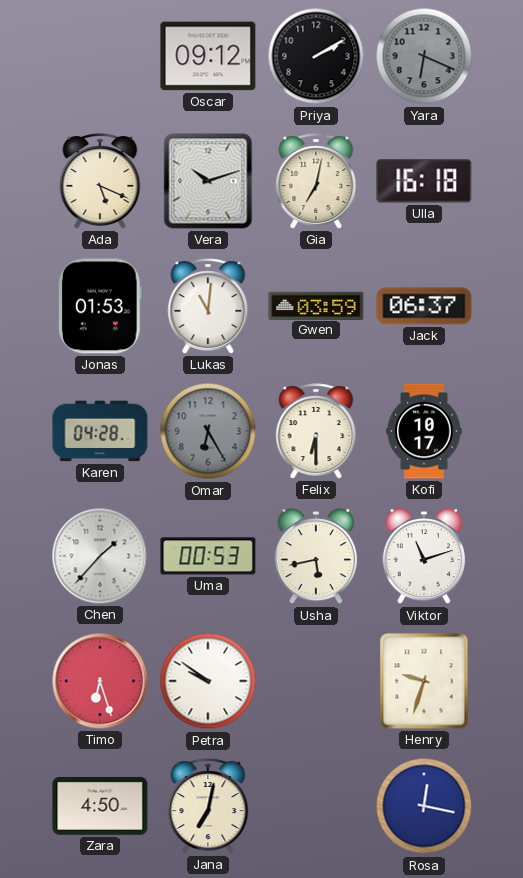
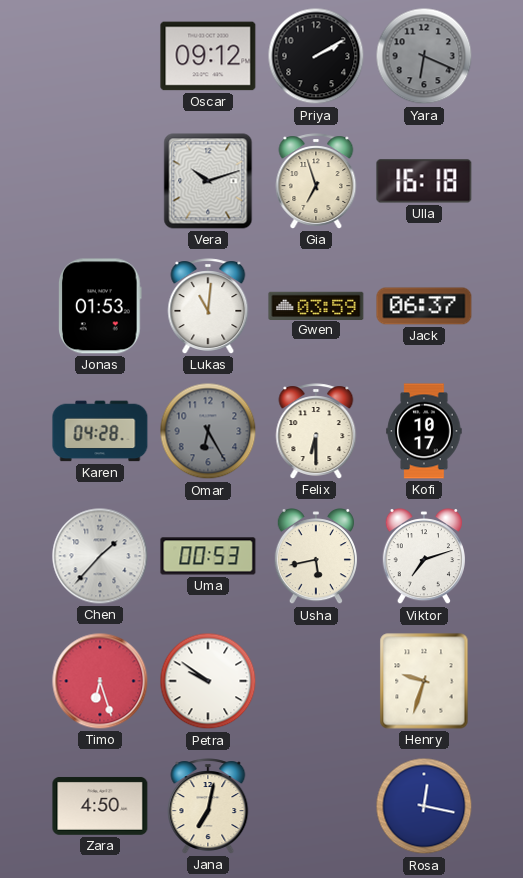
Ada: 5:19 -> none (100, 181)
Gia: 7:02 -> 6:57 (316, 181)
Viktor: 11:12 -> 7:12 (424, 557)
